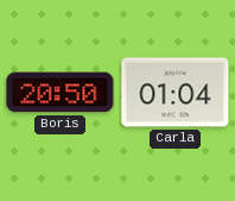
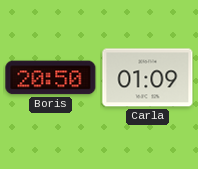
Carla: 01:04 -> 01:09 (148, 78)
